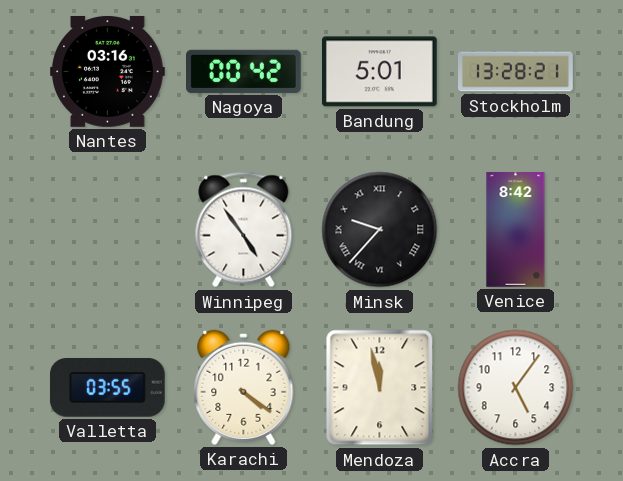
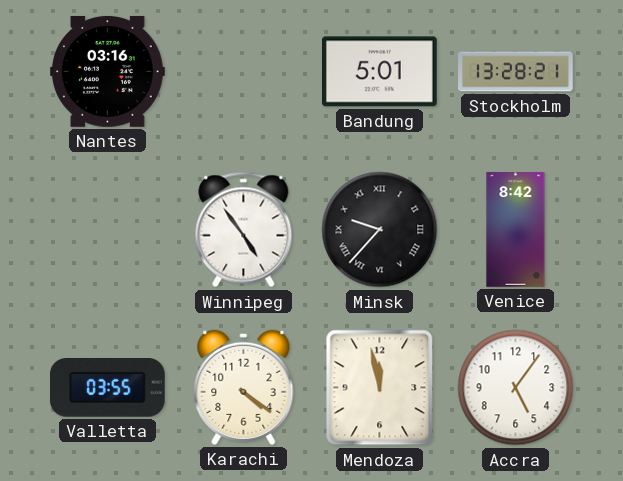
Nagoya: 00:42 -> none (244, 71)
